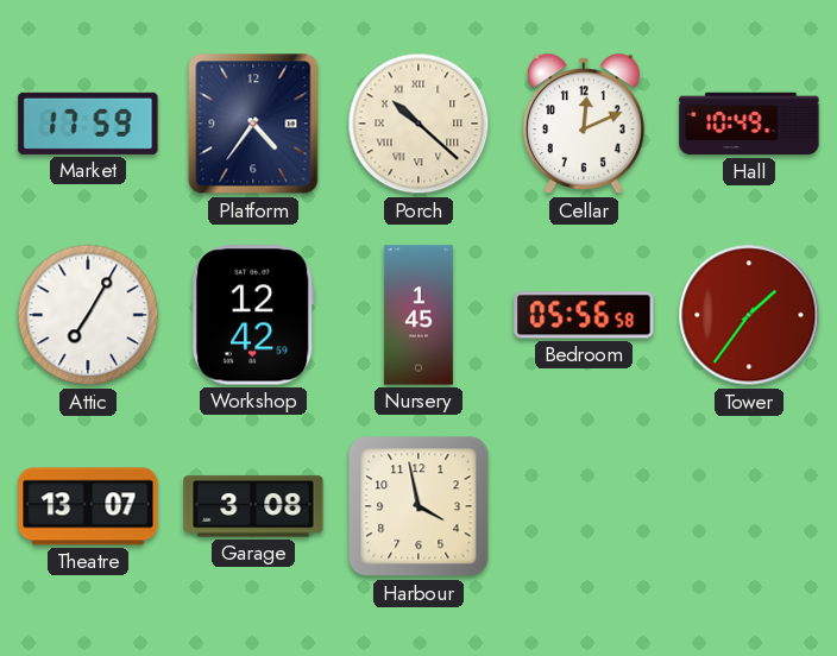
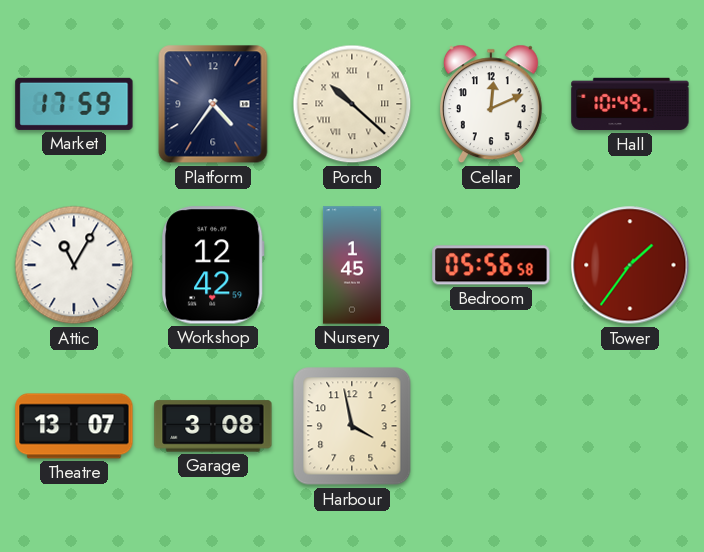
Attic: 7:05 -> 11:05 (74, 265)
